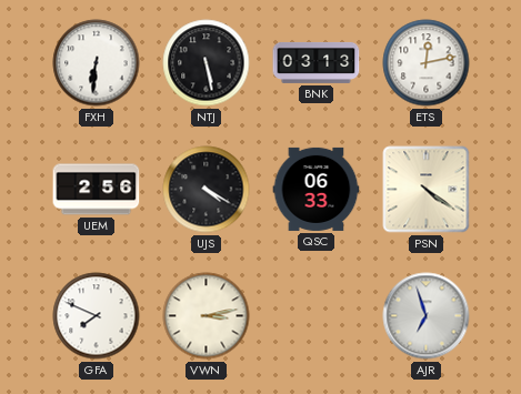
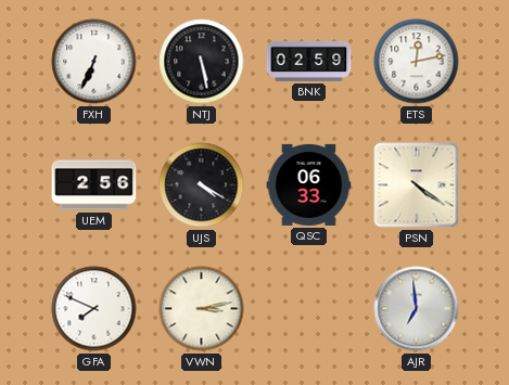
FXH: 6:31 -> 6:34 (94, 62)
BNK: 03:13 -> 02:59 (309, 61)
AJR: 6:57 -> 6:59 (417, 309)
